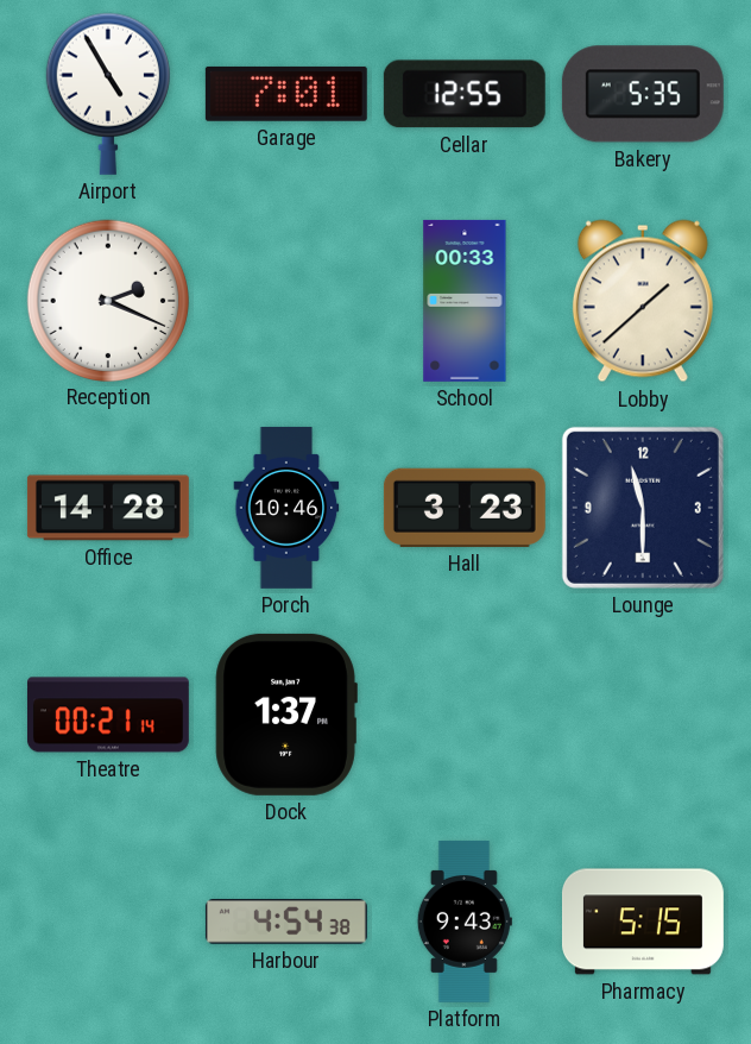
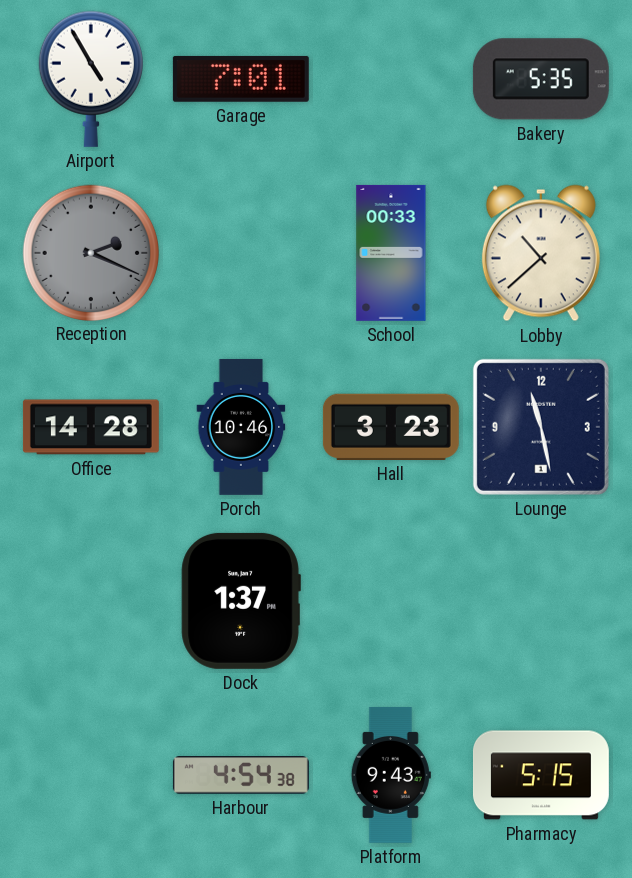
Cellar: 12:55 -> none (465, 94)
Reception dial: white -> grey (90, 252)
Lobby: 1:38 -> 10:38 (541, 253)
Lounge: 11:30 -> 11:28 (541, 427)
Theatre: 00:21 -> none (108, 715)
